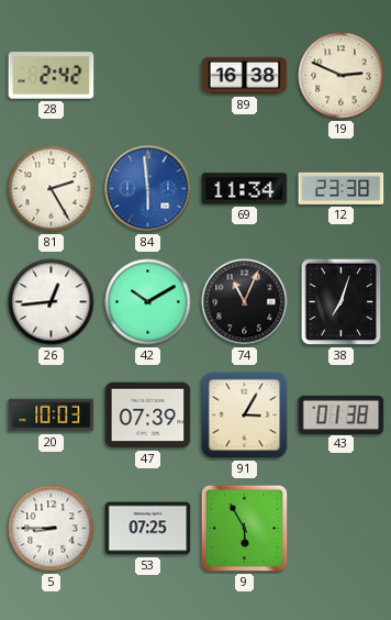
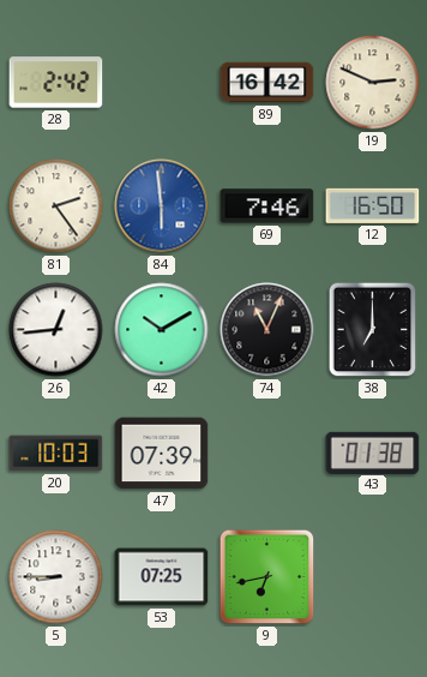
89: 16:38 -> 16:42 (267, 83)
81: 2:25 -> 2:24 (56, 206)
69: 11:34 -> 7:46 (267, 206)
12: 23:38 -> 16:50 (373, 205)
38: 7:03 -> 7:00 (373, 330)
91: 3:05 -> none (245, 416)
9: 5:55 -> 6:43 (267, 577)
